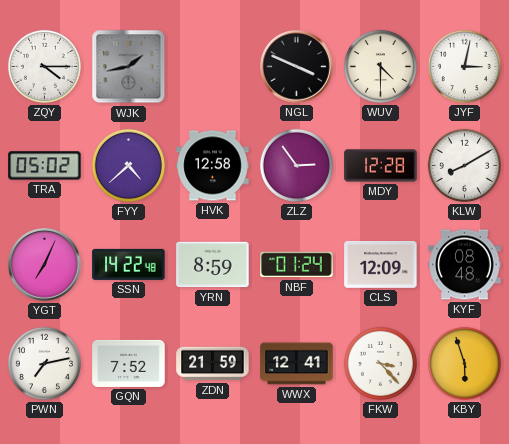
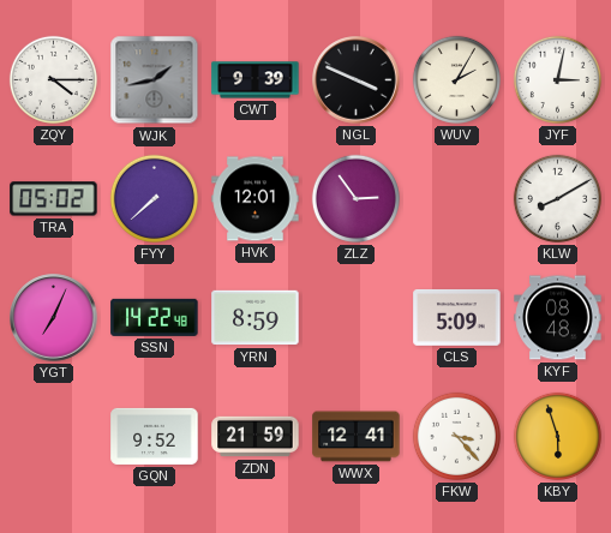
CWT: none -> 9:39 (256, 80)
WUV: 4:30 -> 2:05 (456, 79)
FYY: 4:38 -> 7:38 (154, 198)
HVK: 12:58 -> 12:01 (256, 199)
MDY: 12:28 -> none (381, 166)
NBF: 01:24 -> none (297, 265)
CLS: 12:09 -> 5:09 (457, 317)
PWN: 7:13 -> none (44, 363)
GQN: 7:52 -> 9:52 (155, 436)
